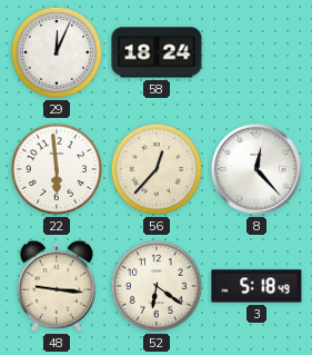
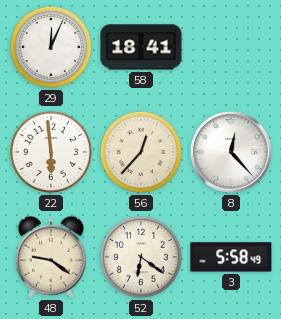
58: 18:24 -> 18:41 (141, 47)
48: 9:16 -> 9:21 (51, 257)
3: 5:18 -> 5:58 (231, 257)
